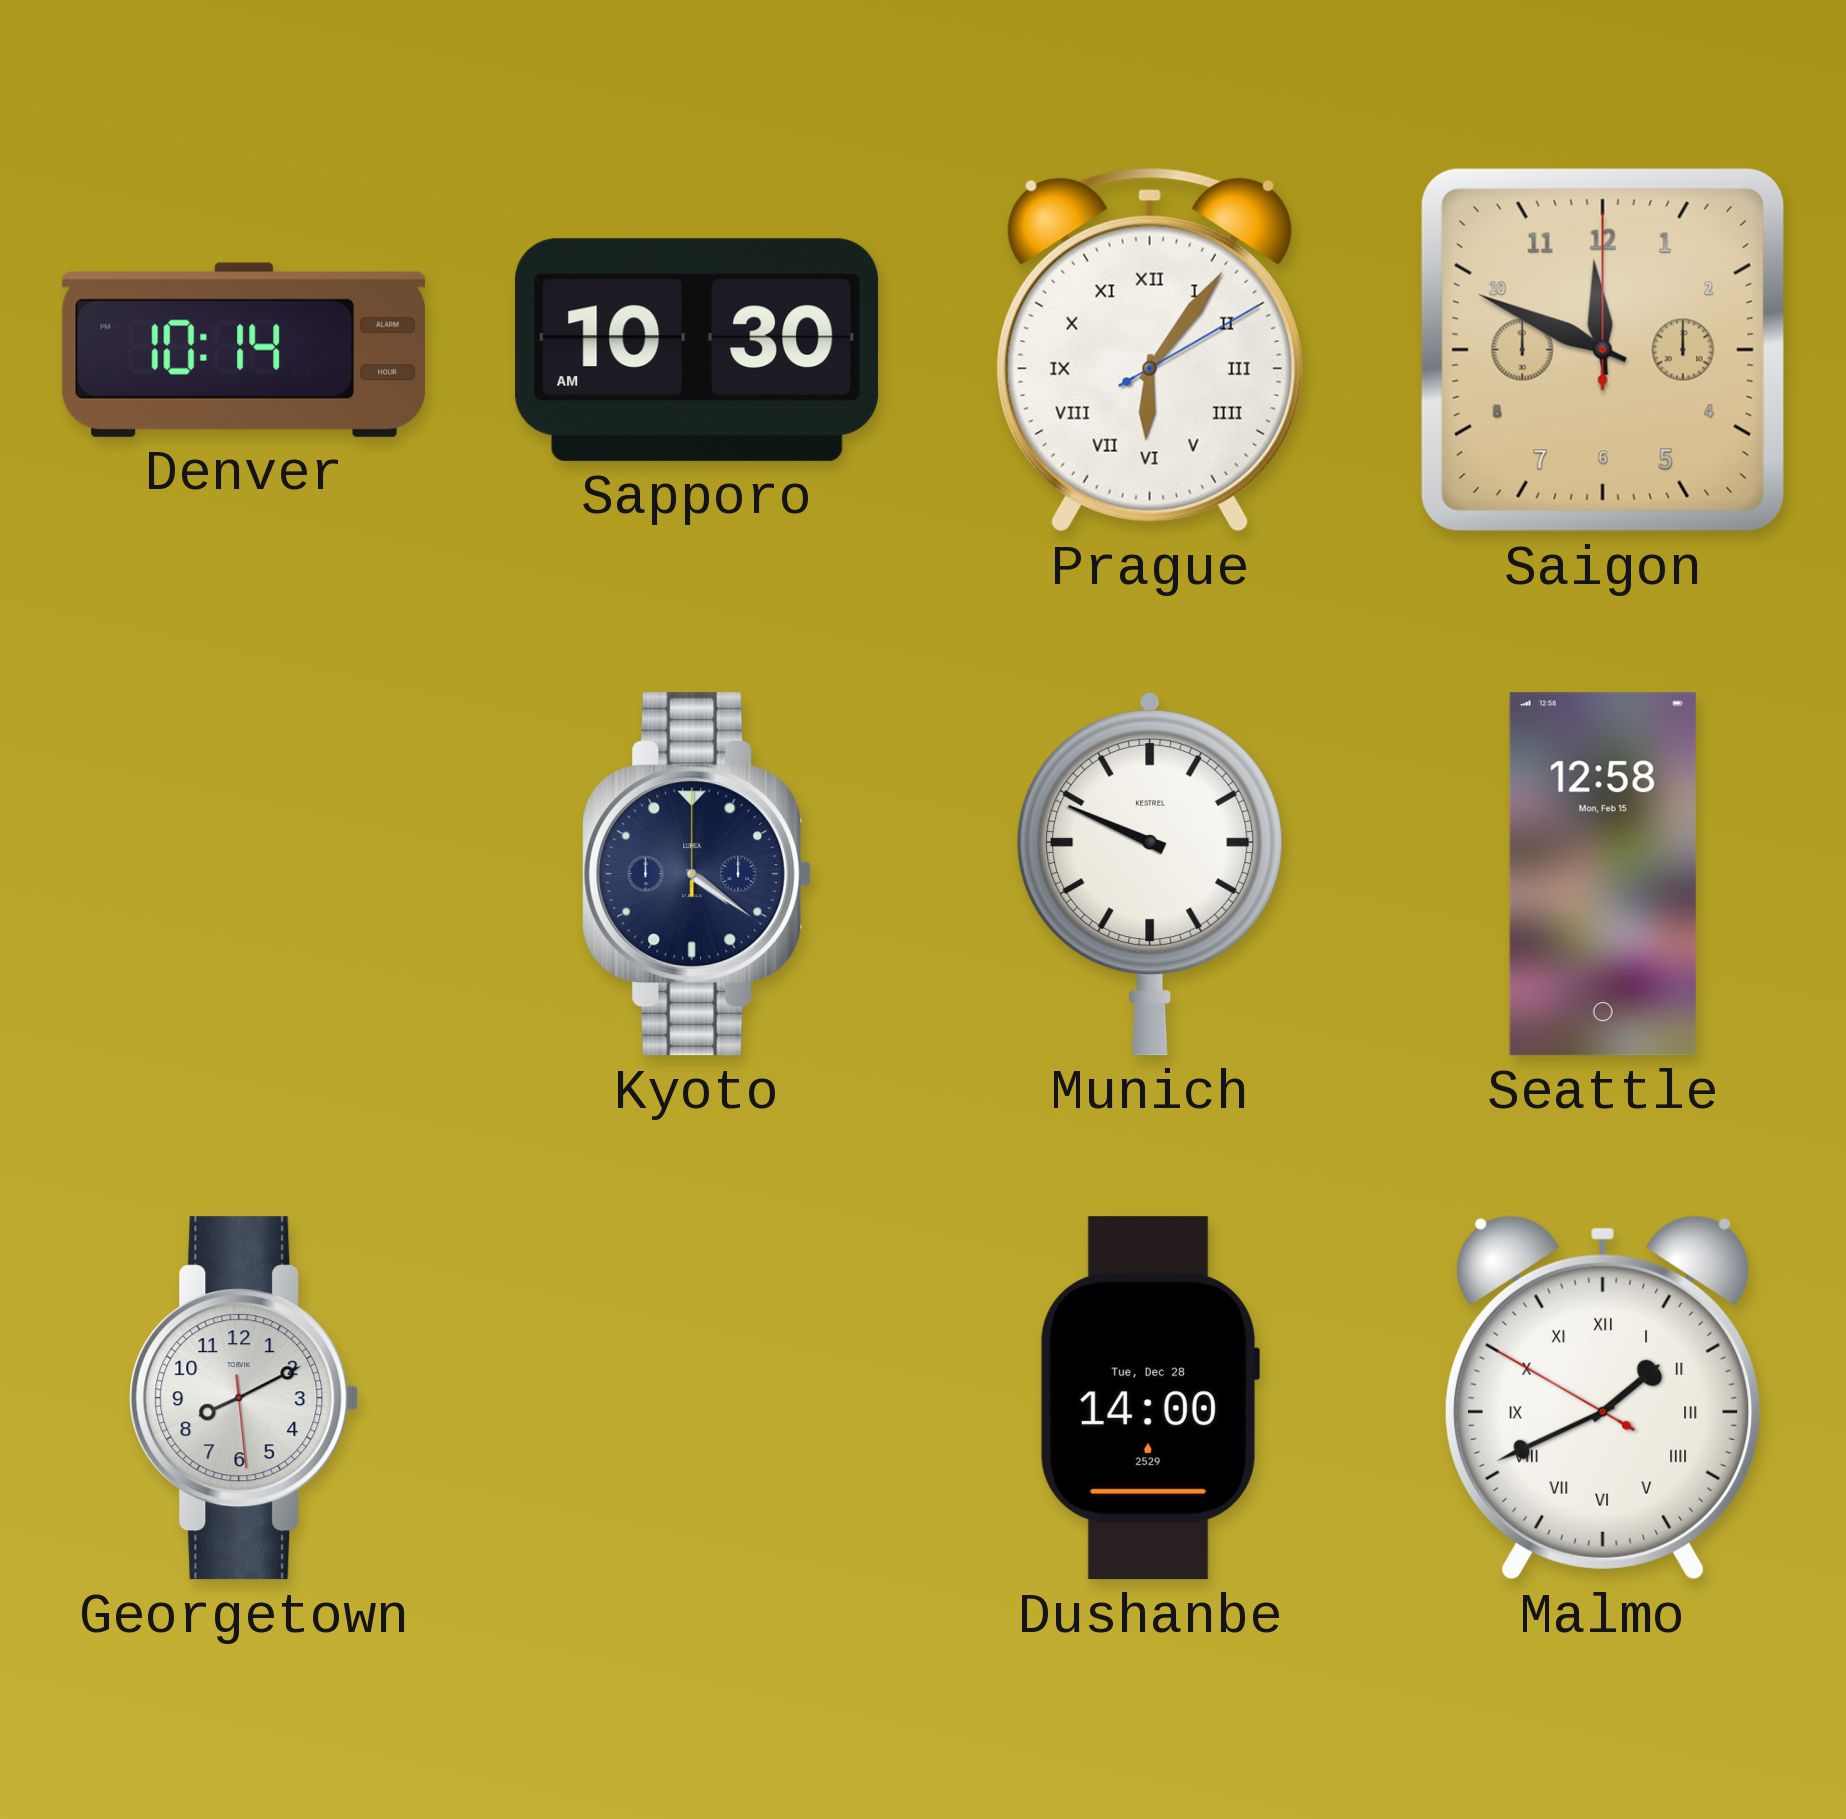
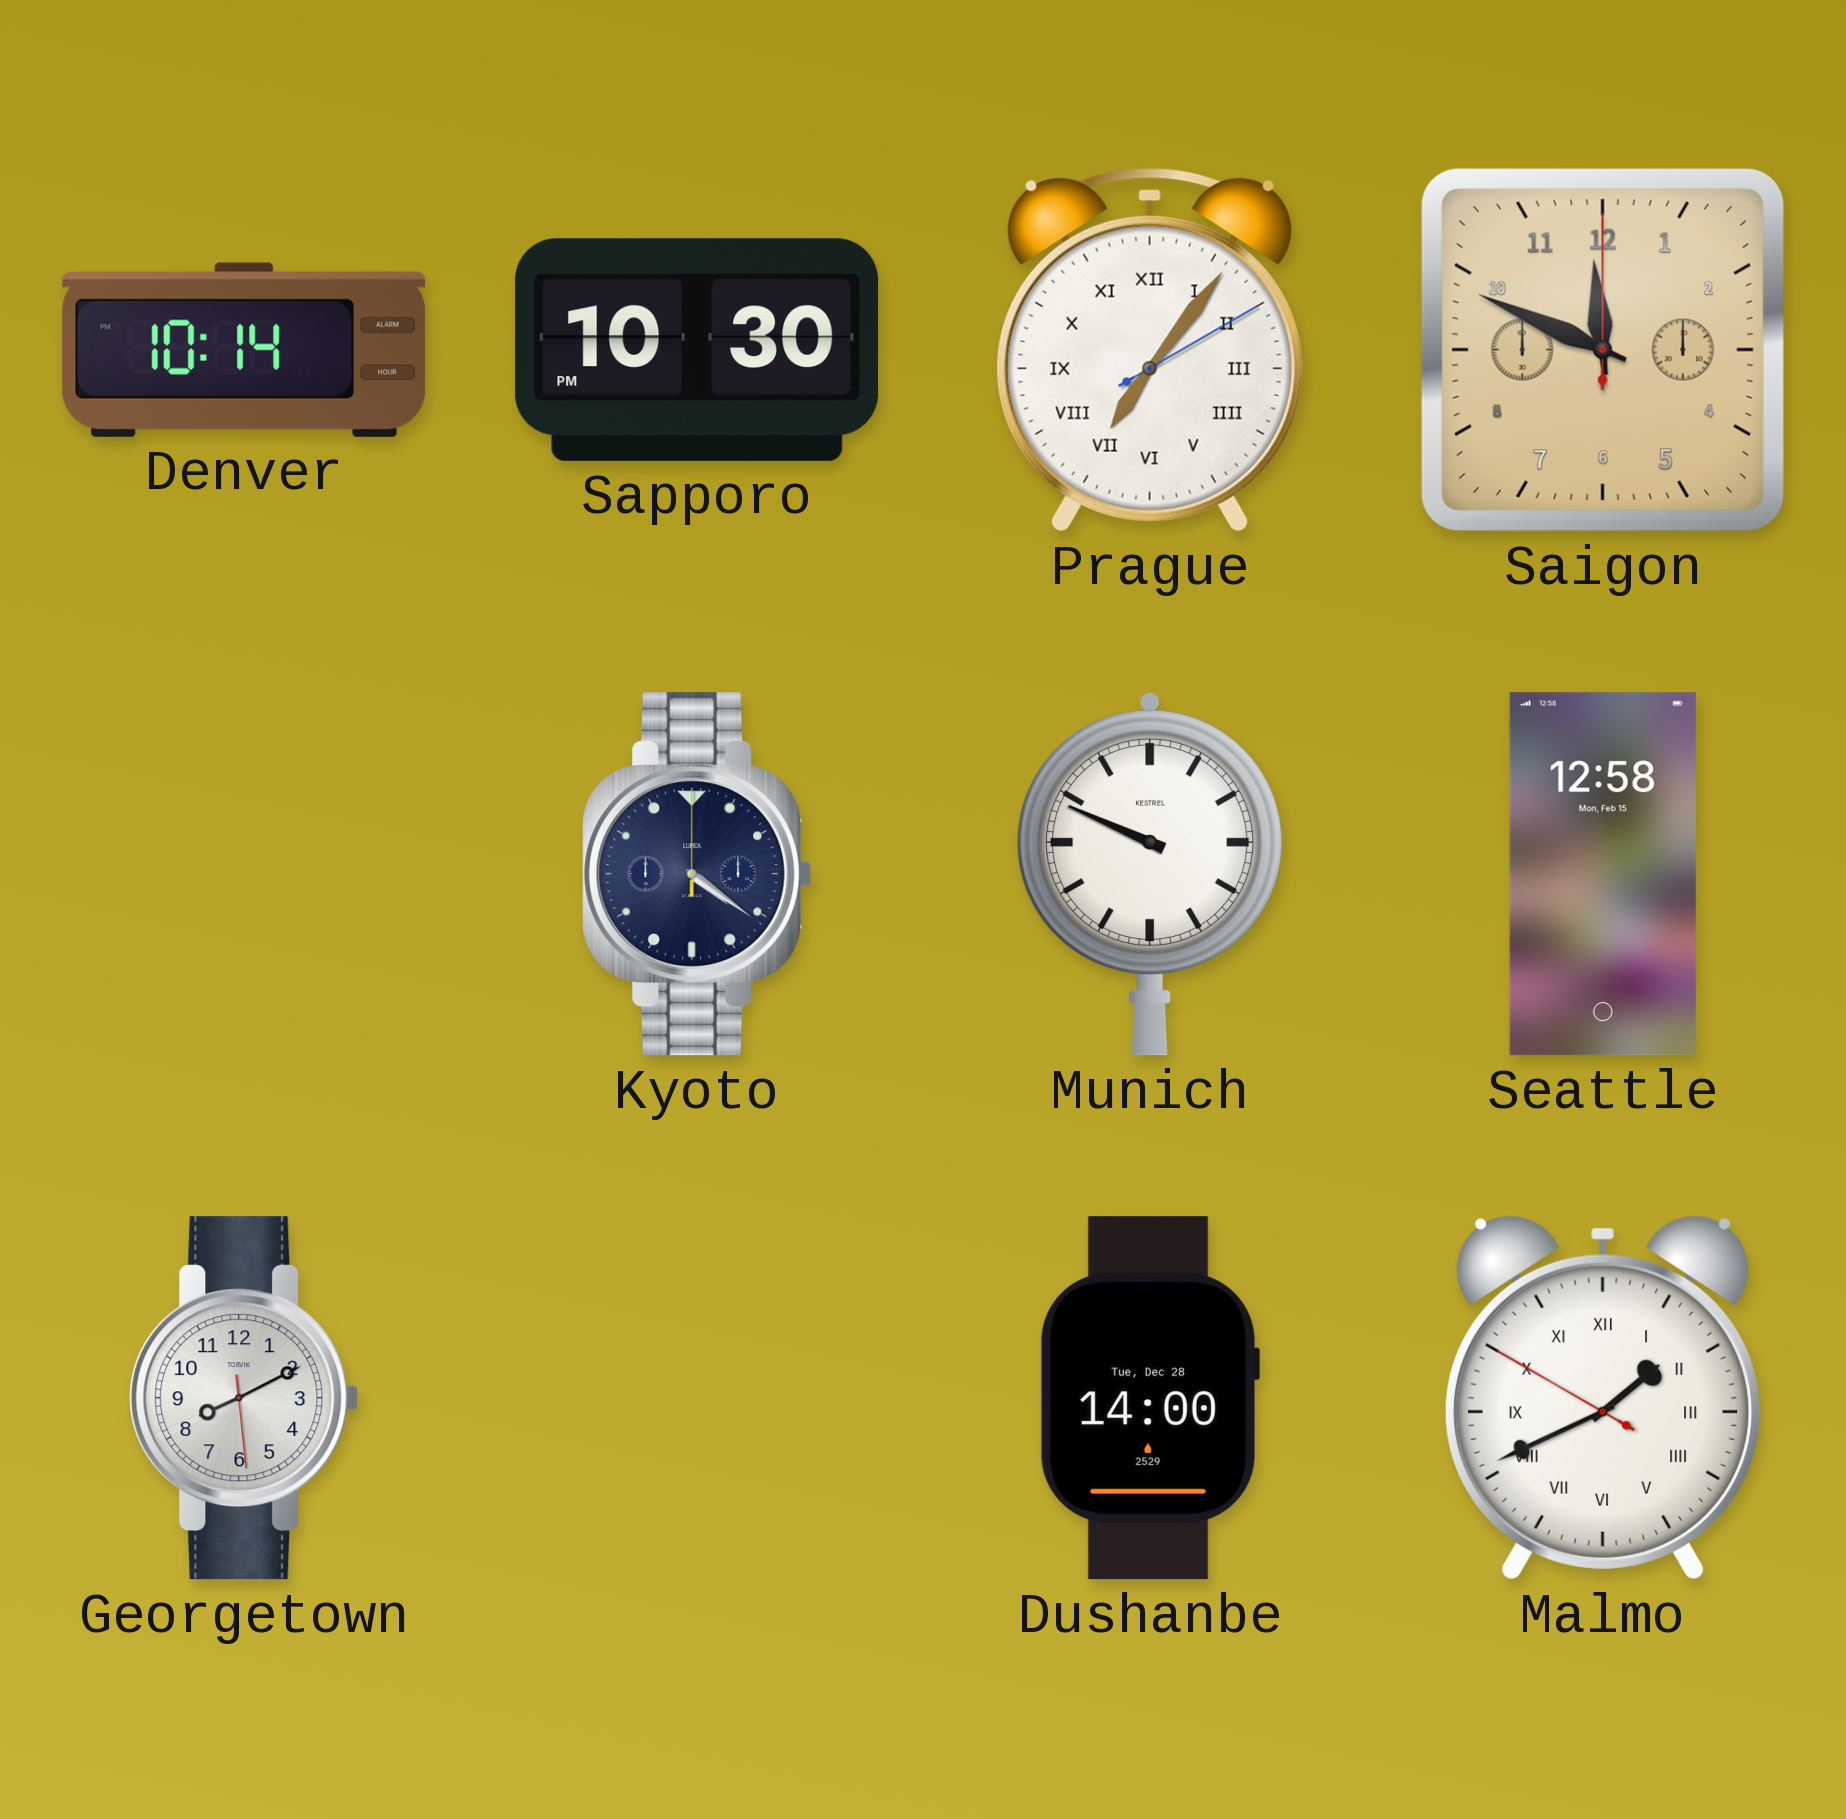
Sapporo: 10:30 AM -> 10:30 PM (696, 350)
Prague: 6:06 -> 7:06 (1150, 350)
